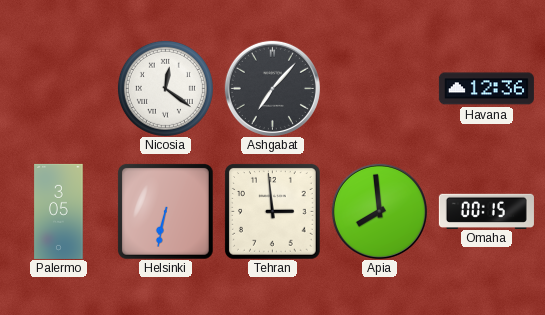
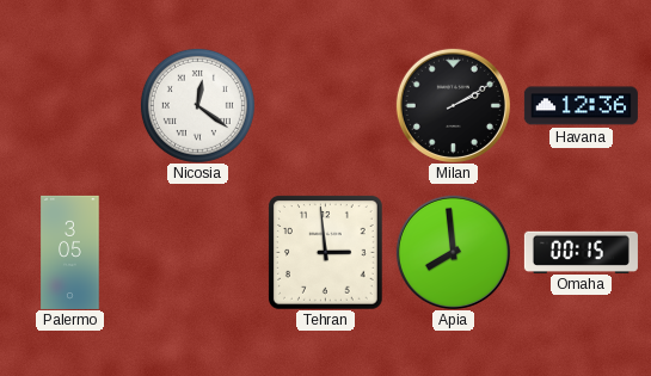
Ashgabat: 7:07 -> none (272, 88)
Milan: none -> 2:10 (453, 105)
Helsinki: 6:32 -> none (166, 212)
